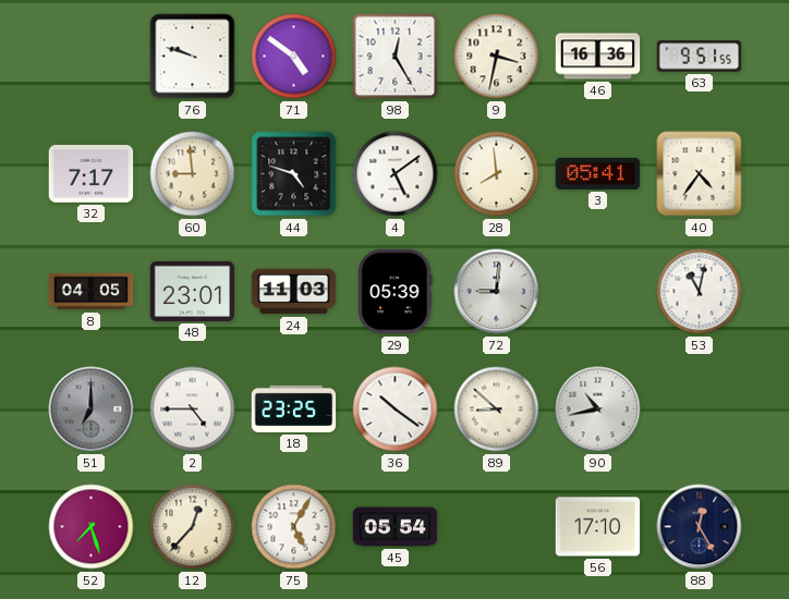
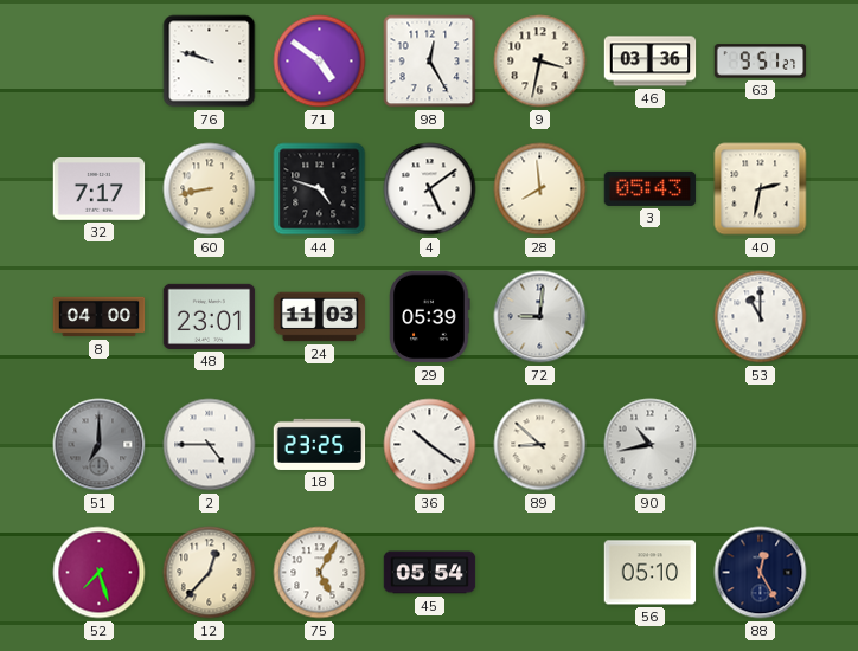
46: 16:36 -> 03:36 (651, 62)
63: 9:51:55 -> 9:51:27 (761, 62)
60: 8:59 -> 8:43 (210, 189)
3: 05:41 -> 05:43 (651, 188)
40: 4:36 -> 2:32 (761, 189)
8: 04:05 -> 04:00 (100, 317)
53: 11:02 -> 11:00 (761, 317)
56: 17:10 -> 05:10 (651, 573)
